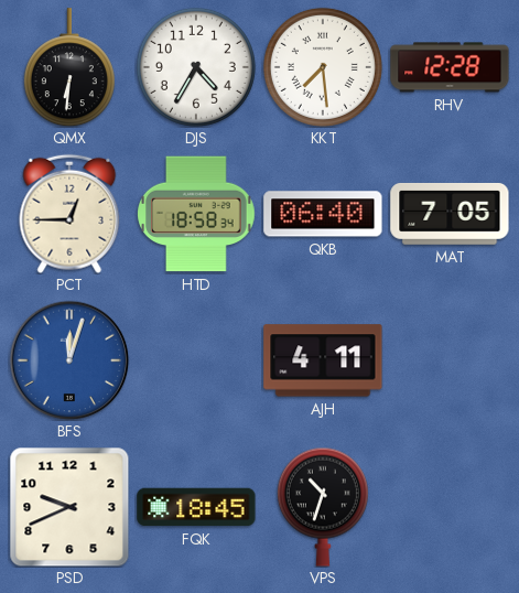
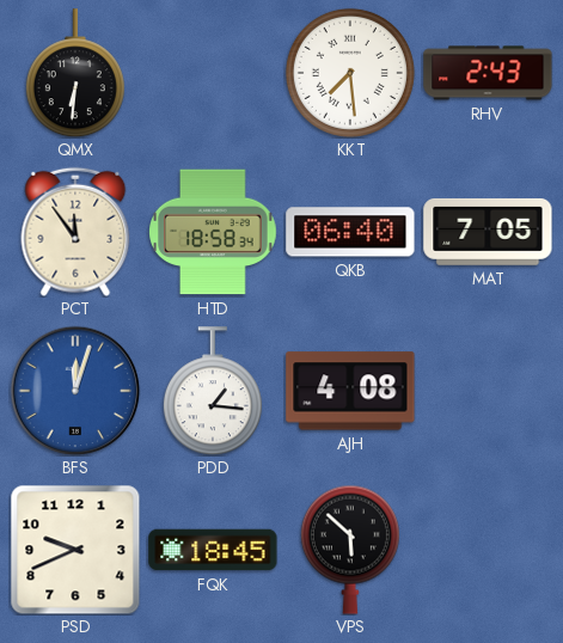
DJS: 4:35 -> none (196, 67)
RHV: 12:28 -> 2:43 (488, 73)
PCT: 12:45 -> 11:54 (75, 232)
PDD: none -> 1:16 (213, 391)
AJH: 4:11 -> 4:08 (350, 391)
VPS: 10:33 -> 5:52 (350, 550)
